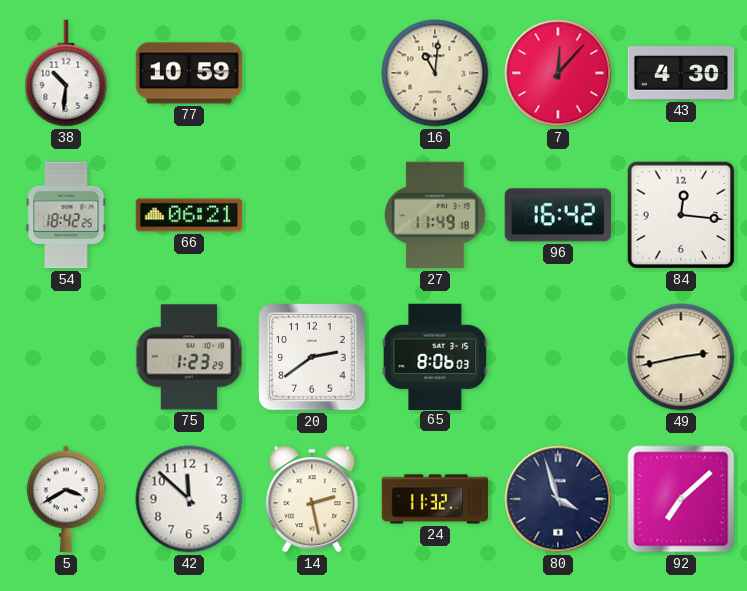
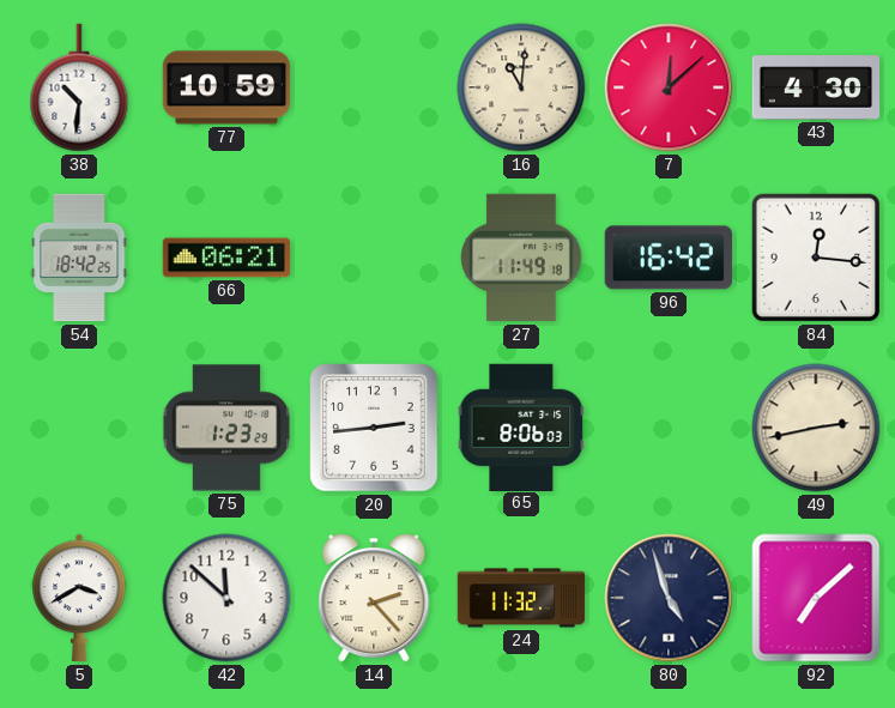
7: 12:07 -> 12:08 (669, 87)
20: 2:39 -> 2:44 (374, 428)
14: 2:28 -> 2:23 (374, 598)
80: 3:57 -> 4:57 (669, 598)
